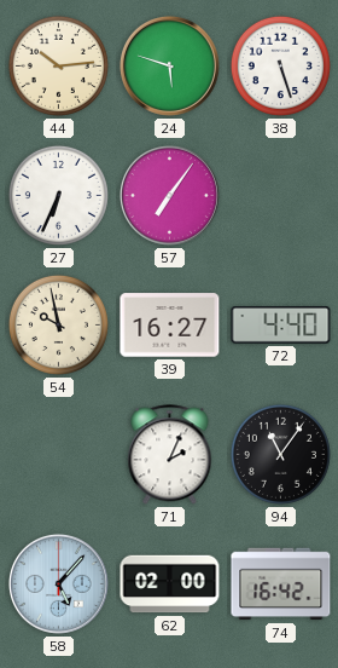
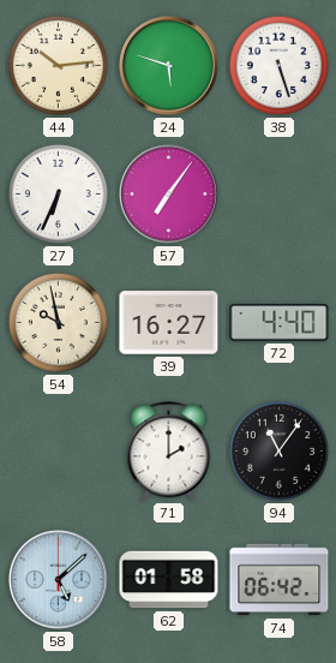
71: 2:04 -> 2:00 (169, 452)
58: 5:07 -> 5:08 (58, 579)
62: 02:00 -> 01:58 (169, 580)
74: 16:42 -> 06:42 (280, 580)
